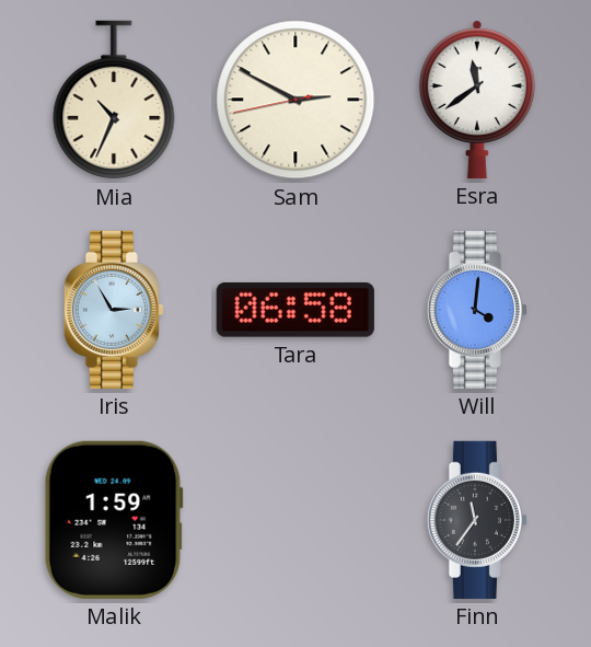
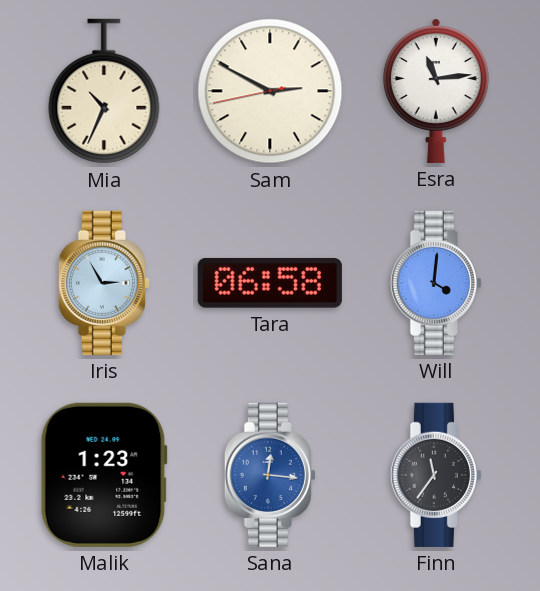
Esra: 11:39 -> 11:14 (436, 91)
Malik: 1:59 -> 1:23 (104, 475)
Sana: none -> 12:16 (270, 475)
